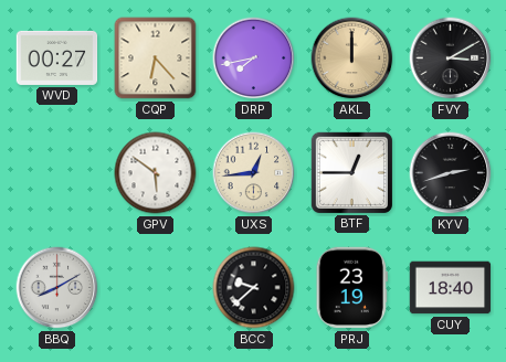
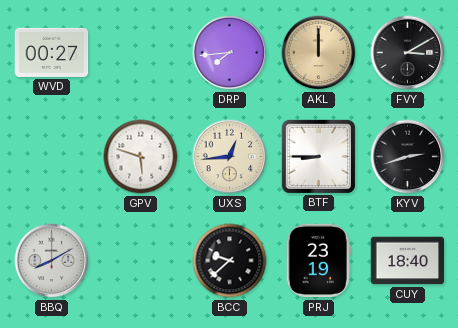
CQP: 6:23 -> none (156, 58)
DRP: 7:43 -> 7:44 (230, 53)
GPV: 5:51 -> 5:48 (141, 157)
BTF: 12:45 -> 8:45 (318, 156)
